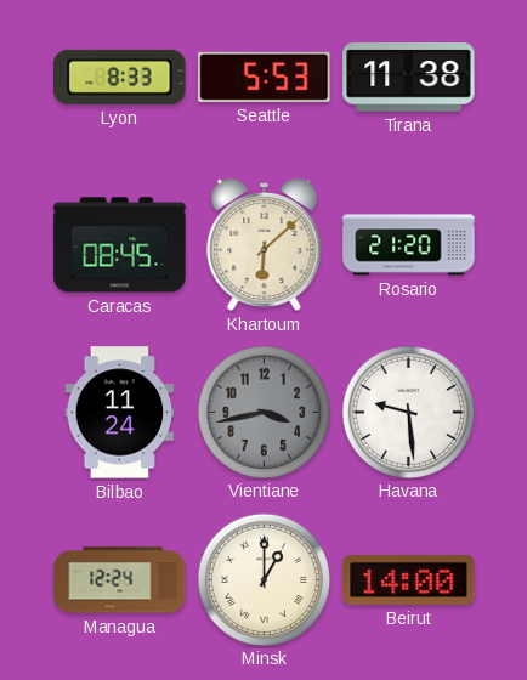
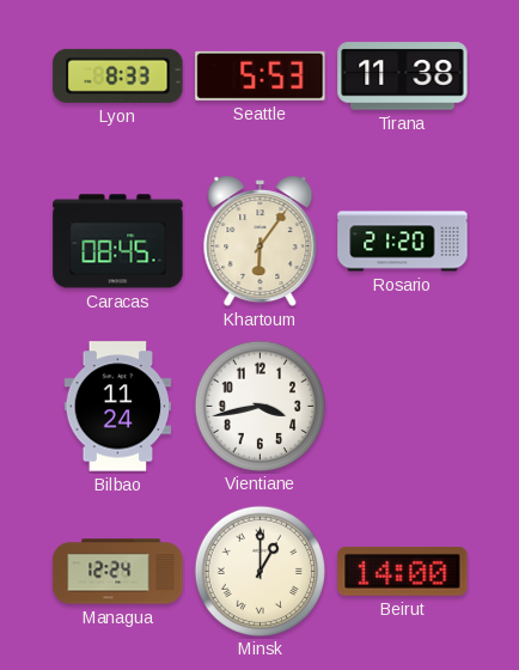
Khartoum: 6:08 -> 6:06 (261, 242)
Vientiane dial: grey -> white (259, 406)
Havana: 9:29 -> none (408, 412)
